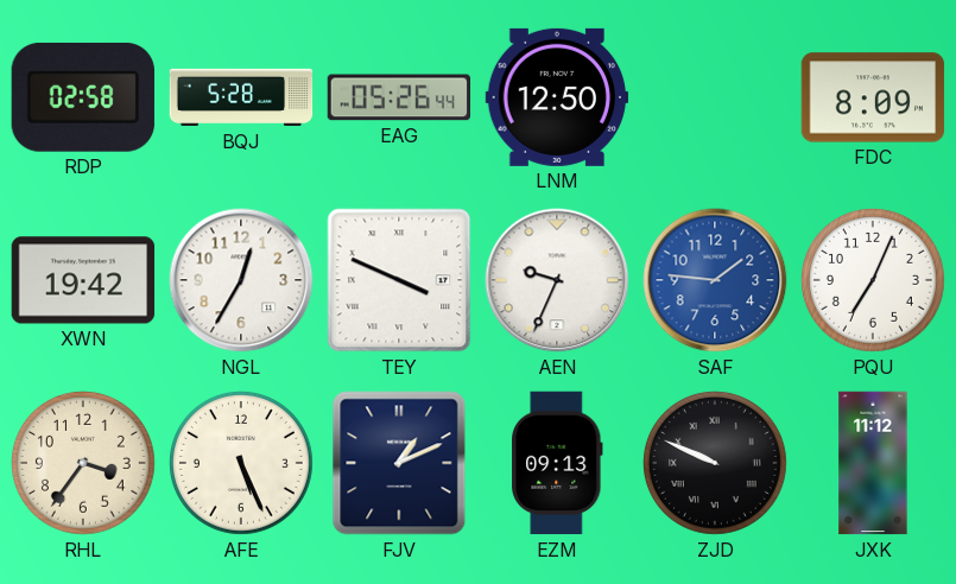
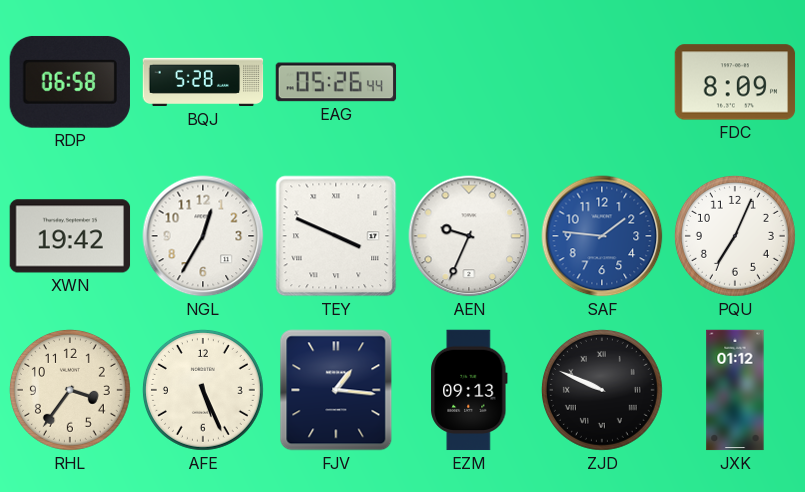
RDP: 02:58 -> 06:58 (70, 82)
LNM: 12:50 -> none (557, 97)
FJV: 1:11 -> 1:16 (336, 390)
JXK: 11:12 -> 01:12 (735, 390)
